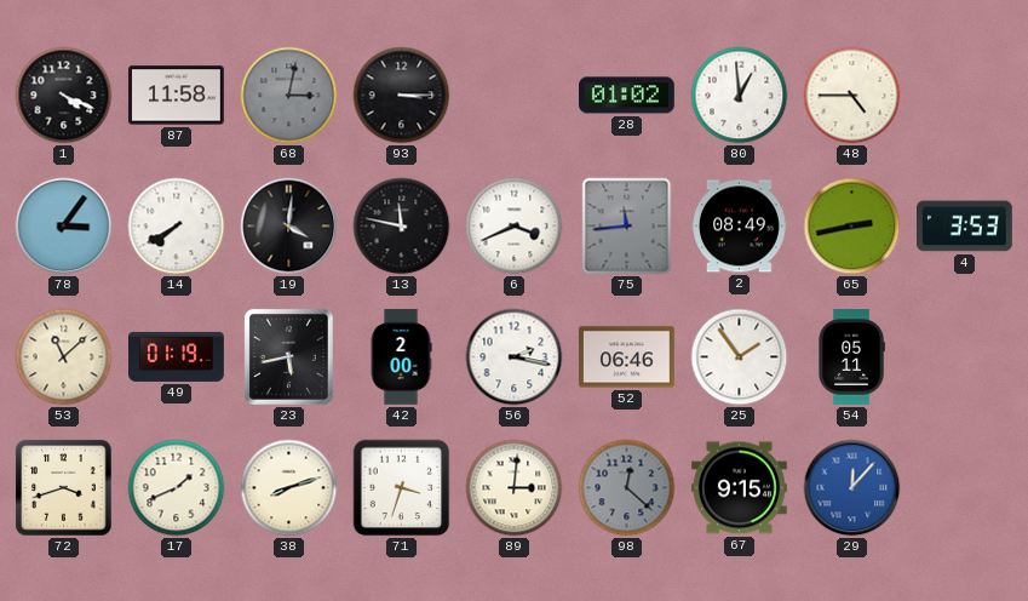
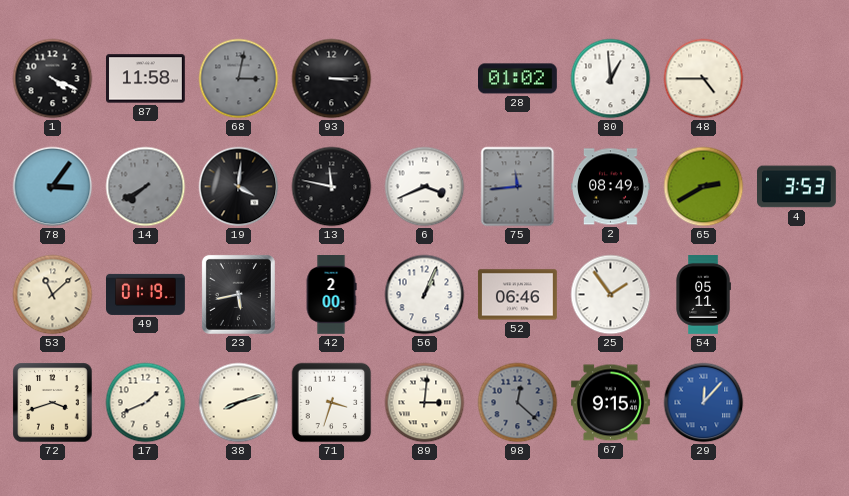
14 dial: white -> grey (146, 187)
65: 2:43 -> 2:40 (704, 187)
56: 2:17 -> 1:04 (425, 295)
